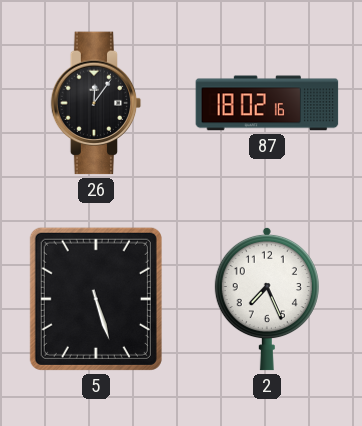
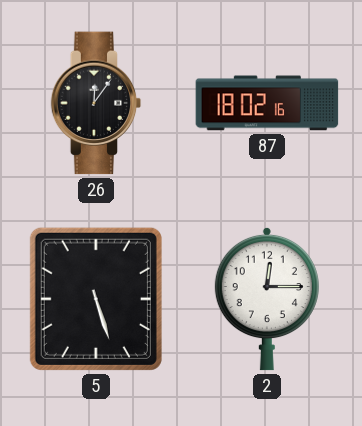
2: 7:26 -> 12:15 (267, 299)
